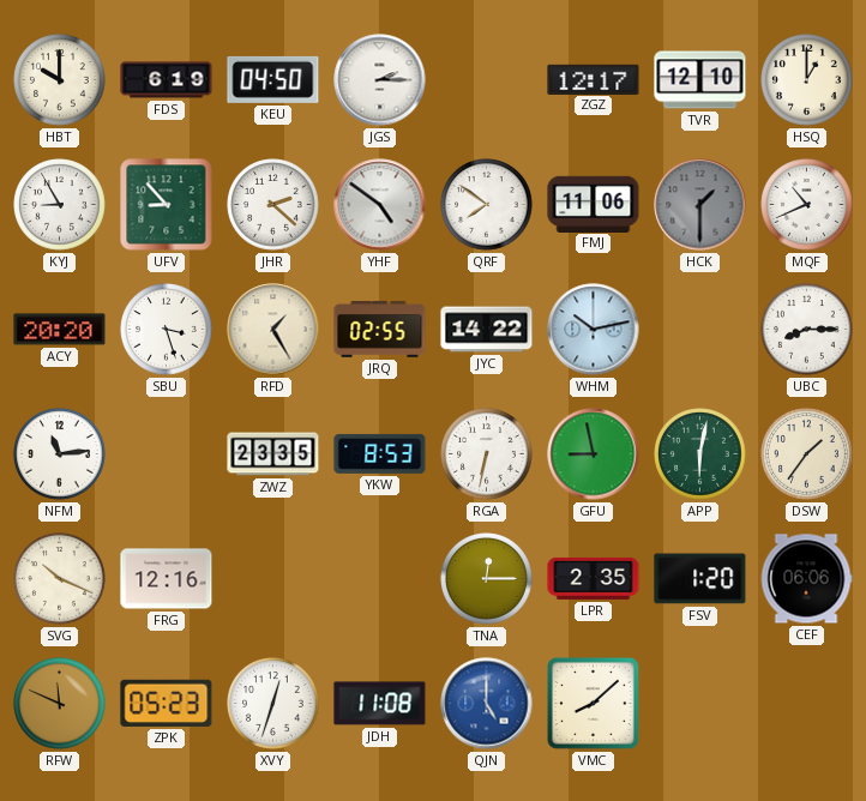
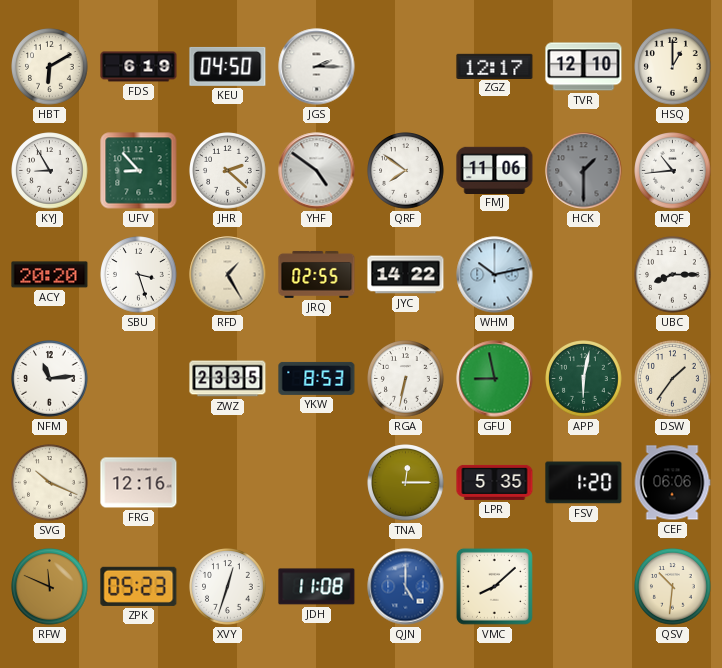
HBT: 10:00 -> 6:10 (50, 67)
MQF: 10:41 -> 10:44 (673, 171)
LPR: 2:35 -> 5:35 (495, 482)
QSV: none -> 10:31 (673, 587)
